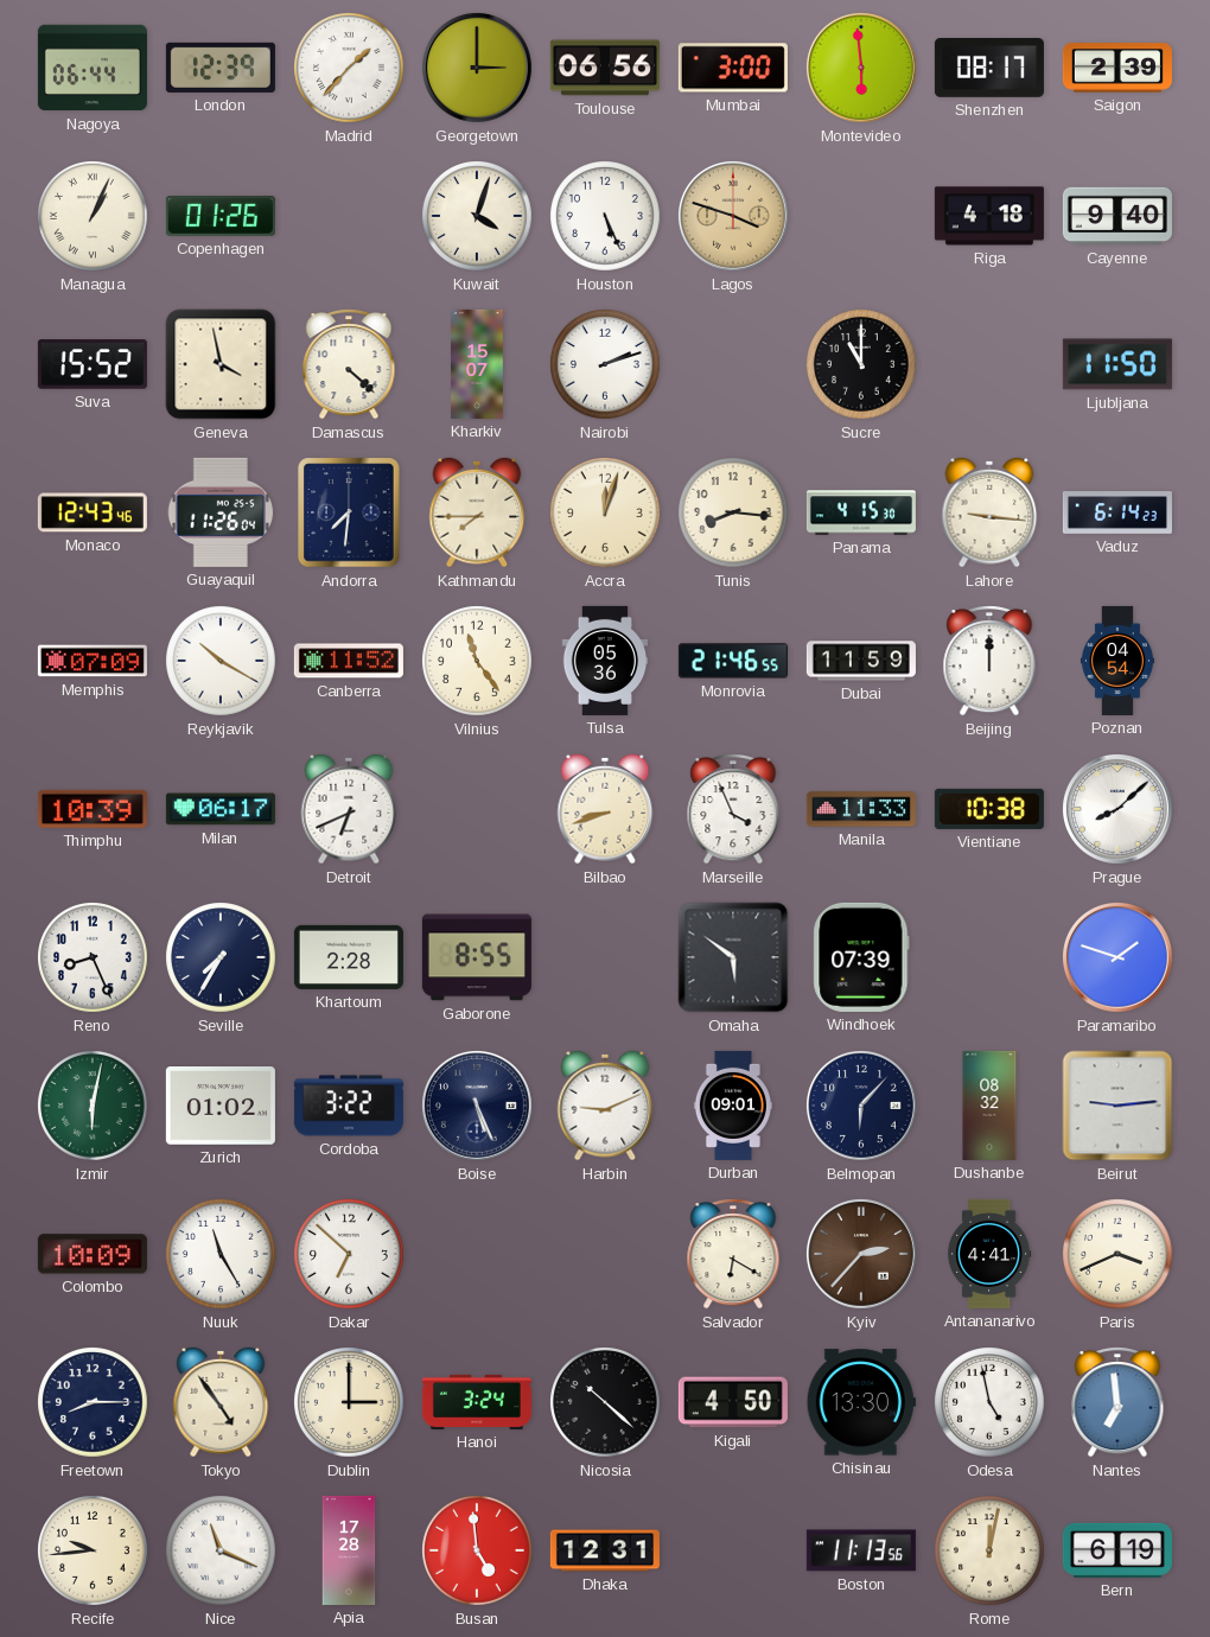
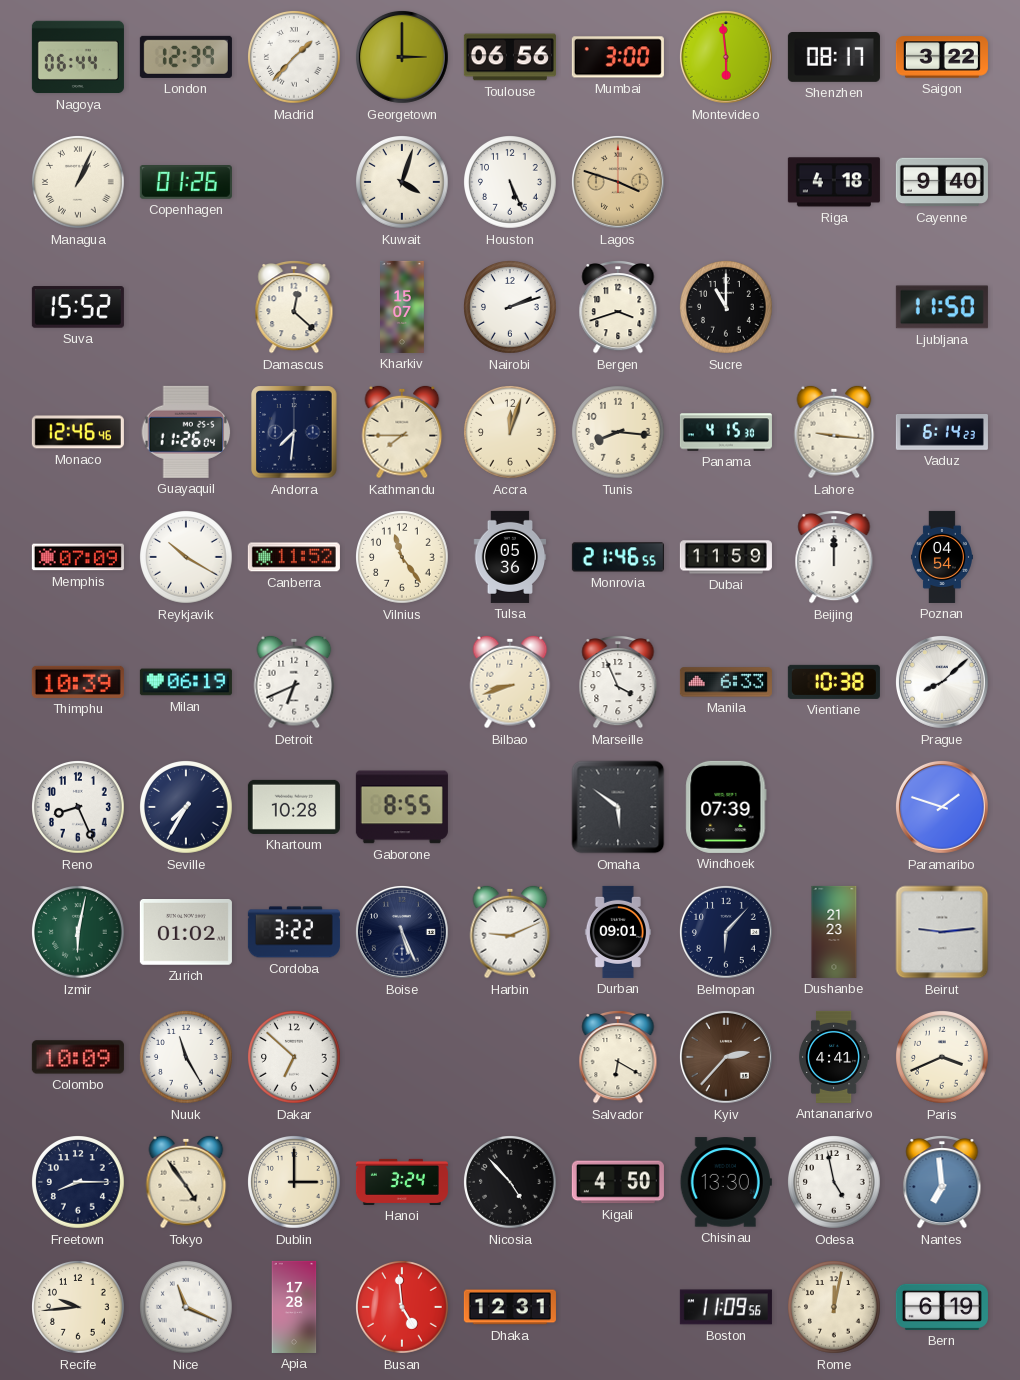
Saigon: 2:39 -> 3:22 (942, 57)
Geneva: 3:58 -> none (221, 364)
Damascus: 4:22 -> 12:22 (294, 308)
Bergen: none -> 3:42 (618, 308)
Monaco: 12:43 -> 12:46 (78, 432)
Milan: 06:17 -> 06:19 (186, 682)
Manila: 11:33 -> 6:33 (726, 682)
Khartoum: 2:28 -> 10:28 (294, 807)
Dushanbe: 08:32 -> 21:23 (834, 932)
Nicosia: 10:22 -> 4:53 (511, 1183)
Boston: 11:13 -> 11:09 (726, 1307)
